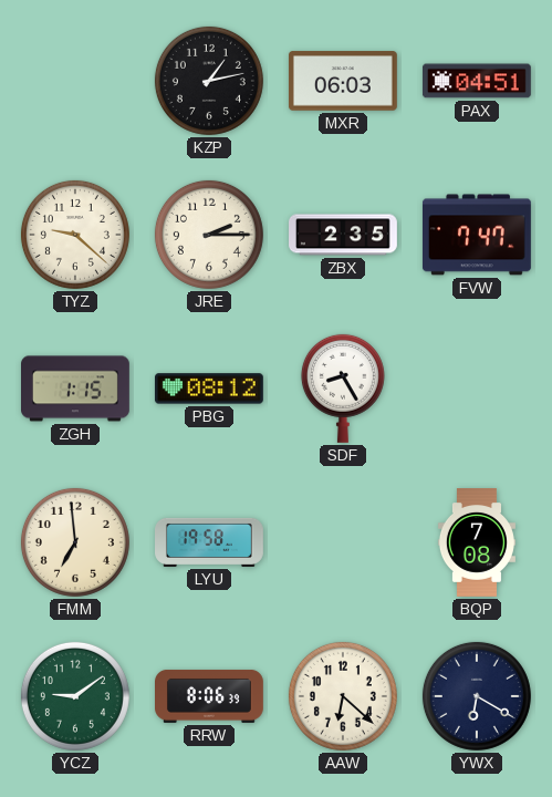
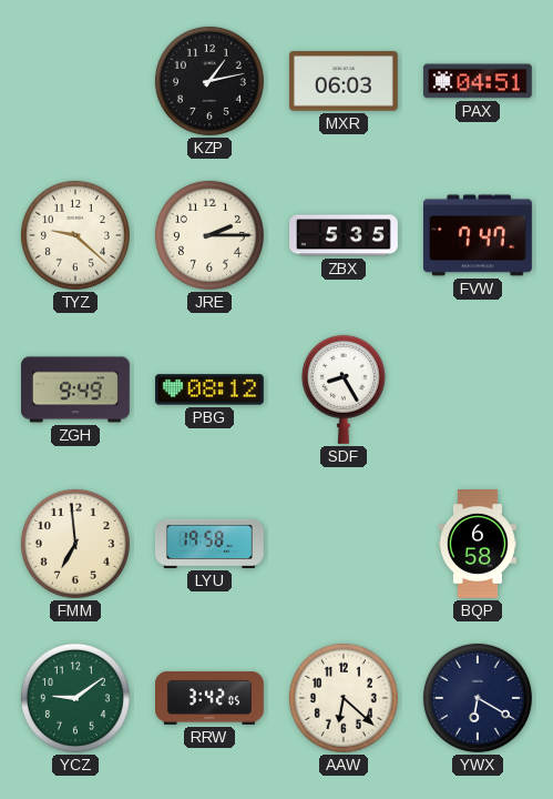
ZBX: 2:35 -> 5:35 (345, 235)
ZGH: 1:15 -> 9:49 (76, 390)
BQP: 7:08 -> 6:58 (478, 545)
RRW: 8:06 -> 3:42 (211, 698)
